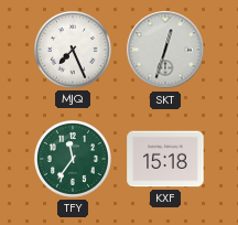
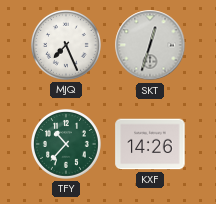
TFY: 11:36 -> 10:37 (66, 144)
KXF: 15:18 -> 14:26 (150, 144)
